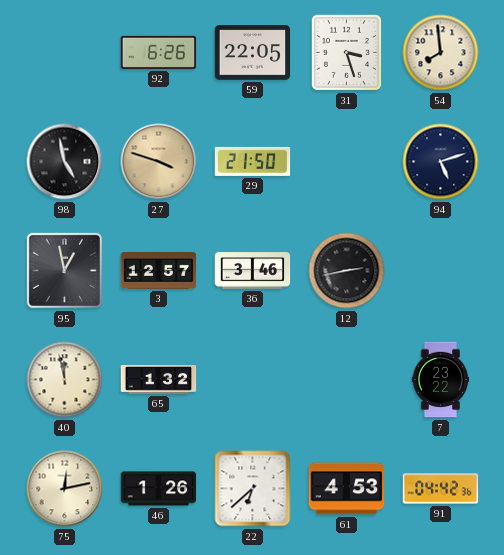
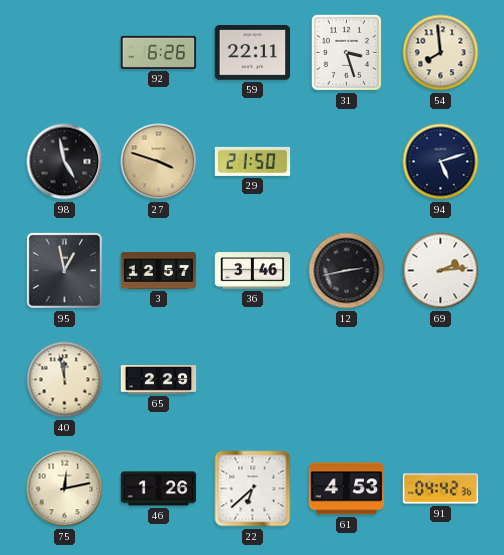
59: 22:05 -> 22:11 (253, 53)
69: none -> 2:14 (441, 271)
65: 1:32 -> 2:29 (159, 380)
7: 23:22 -> none (441, 380)
